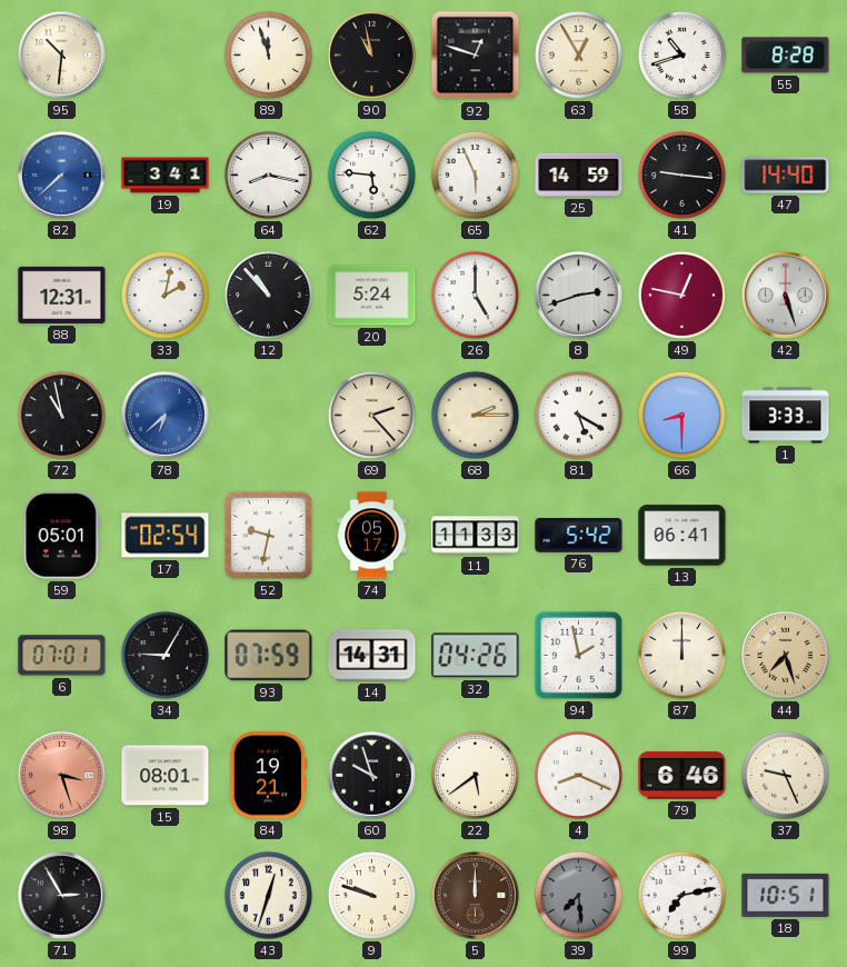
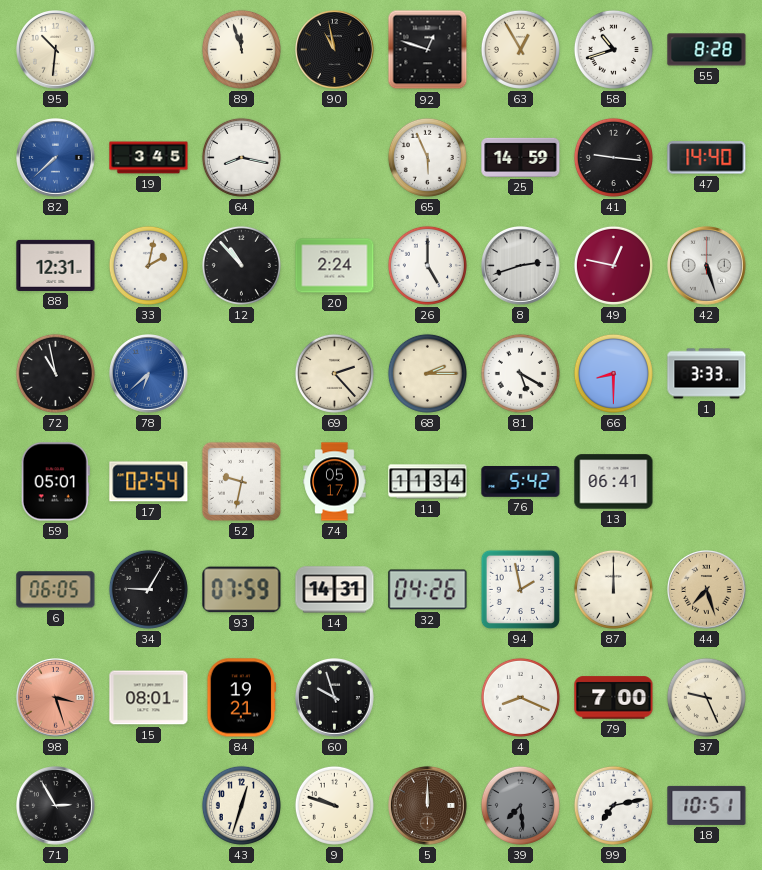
19: 3:41 -> 3:45 (149, 158)
62: 5:46 -> none (371, 175)
20: 5:24 -> 2:24 (335, 266)
11: 11:33 -> 11:34 (428, 482)
6: 07:01 -> 06:05 (56, 590)
22: 5:39 -> none (475, 775)
79: 6:46 -> 7:00 (614, 698)
